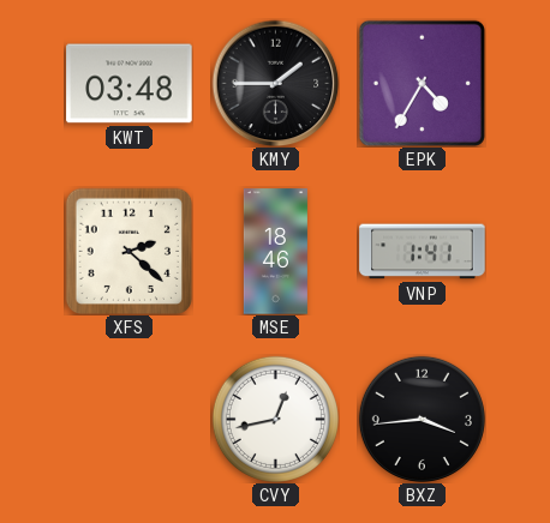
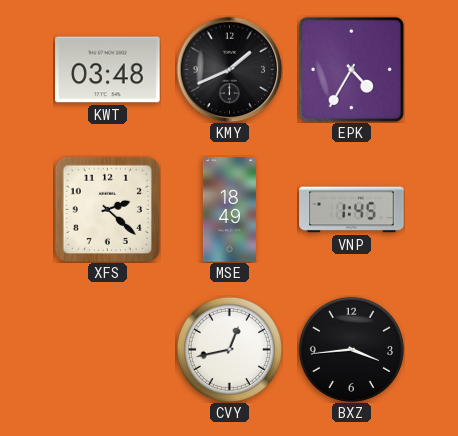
KMY: 1:45 -> 1:41 (229, 69)
MSE: 18:46 -> 18:49 (229, 210)
VNP: 1:41 -> 1:45 (352, 210)
